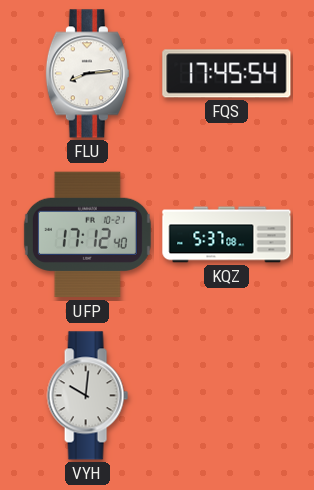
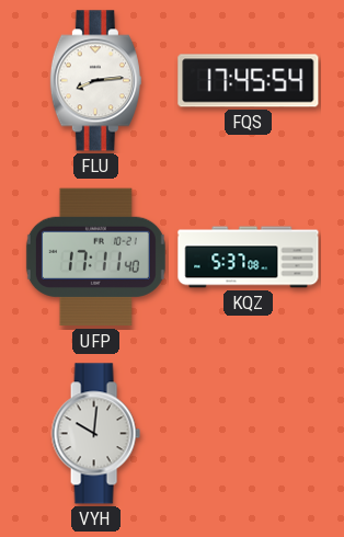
UFP: 17:12 -> 17:11 (95, 258)
